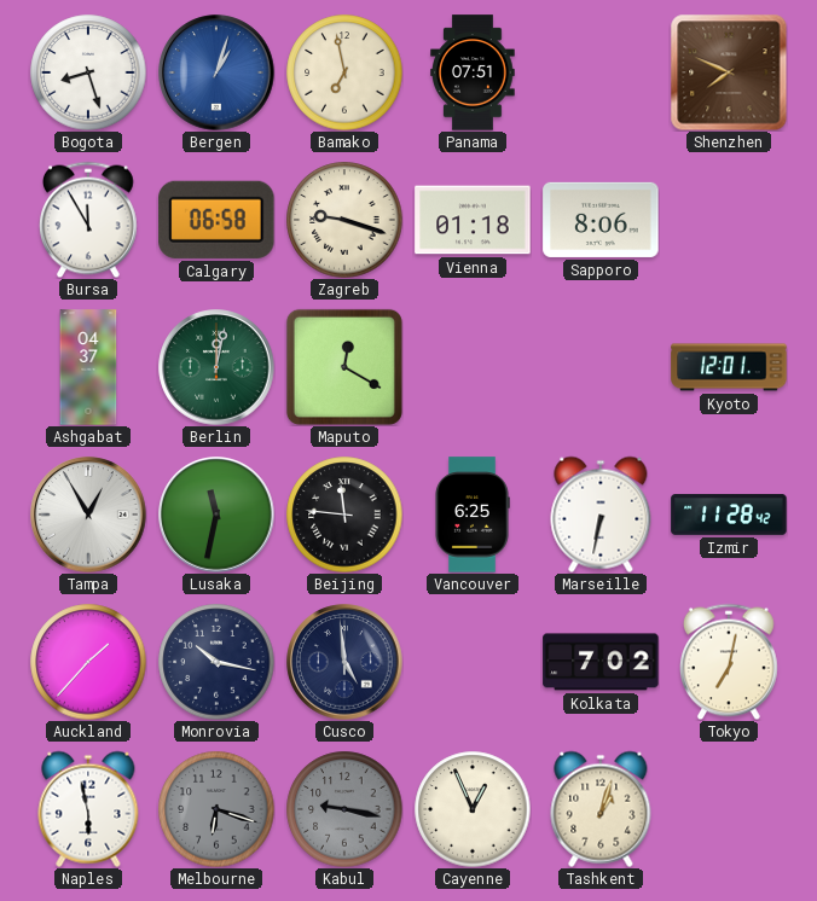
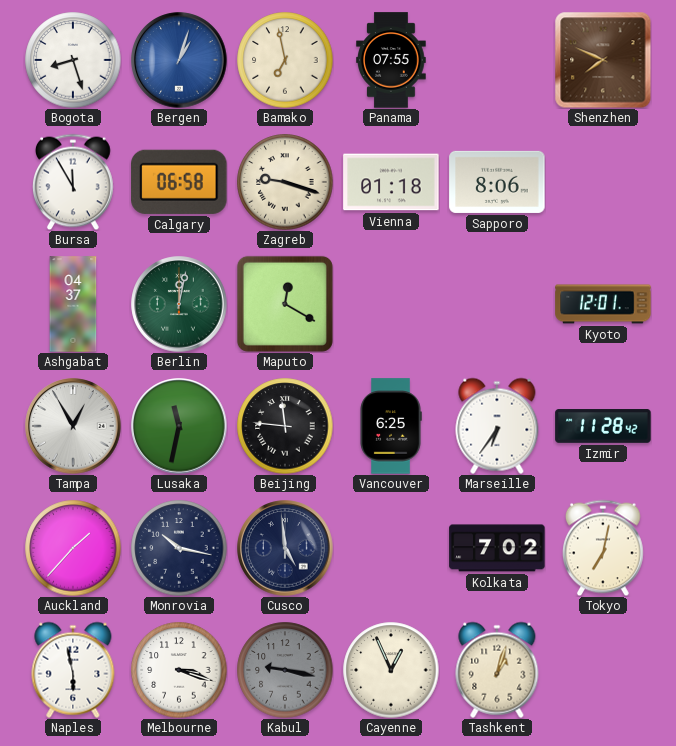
Panama: 07:51 -> 07:55 (391, 60)
Marseille: 6:32 -> 6:36 (497, 426)
Melbourne: 6:18 -> 3:18 (179, 670)
Melbourne dial: grey -> white (179, 670)
